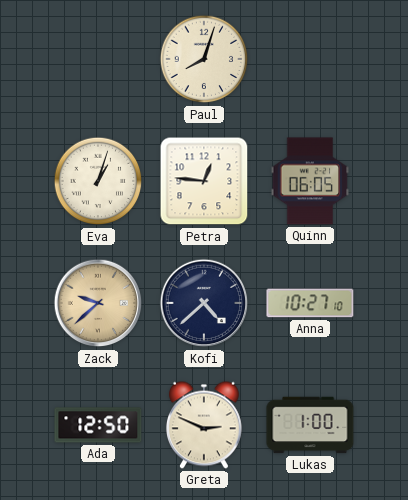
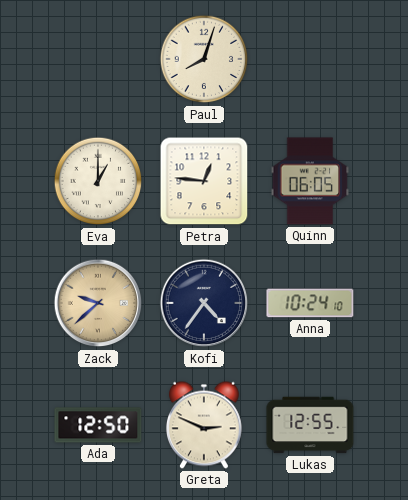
Eva: 1:03 -> 1:00 (98, 181)
Kofi: 4:38 -> 4:36 (204, 303)
Anna: 10:27 -> 10:24 (310, 303)
Lukas: 1:00 -> 12:55 (310, 425)
